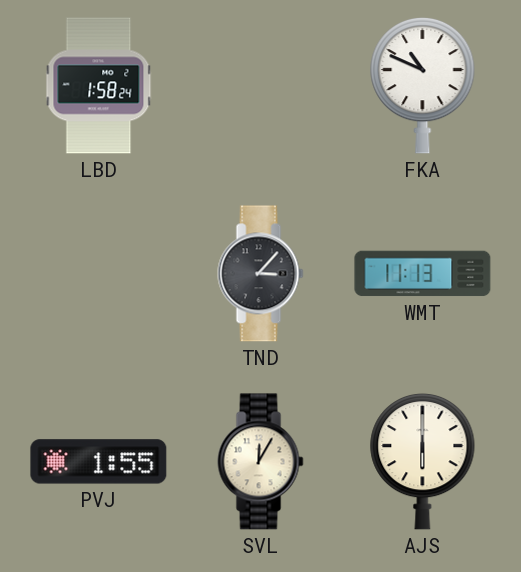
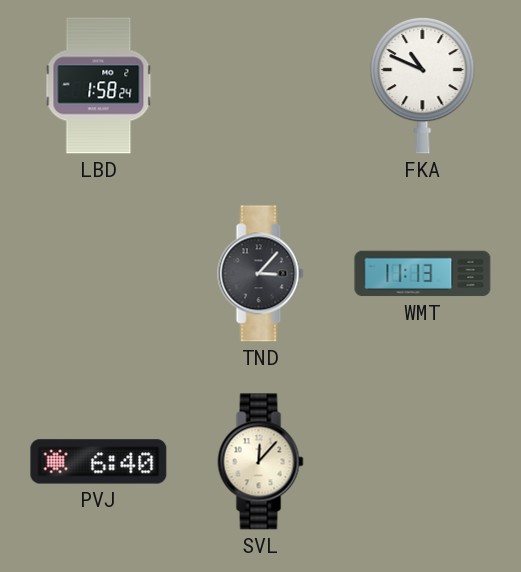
PVJ: 1:55 -> 6:40 (99, 462)
SVL: 12:05 -> 12:07 (261, 462)
AJS: 6:00 -> none (423, 461)
